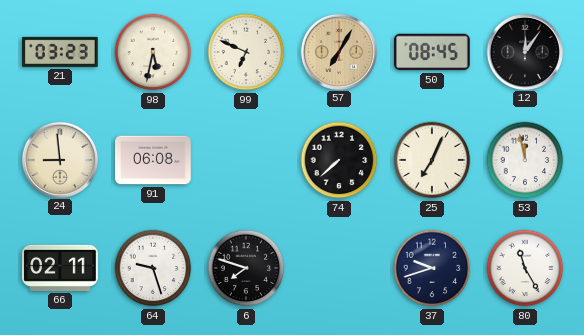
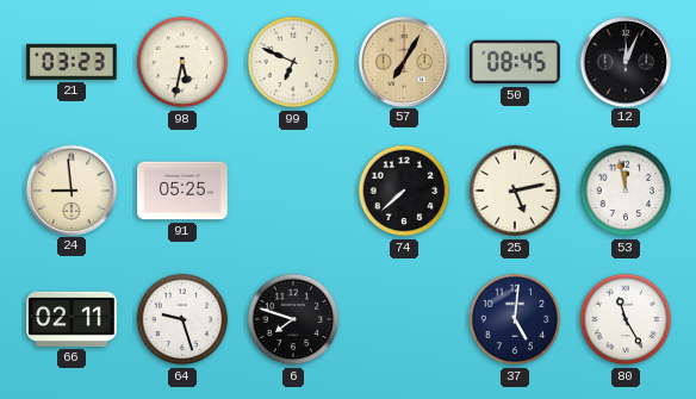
12: 12:06 -> 12:04 (624, 61)
91: 06:08 -> 05:25 (182, 191)
25: 7:04 -> 5:13 (515, 191)
37: 9:42 -> 5:01 (515, 319)
